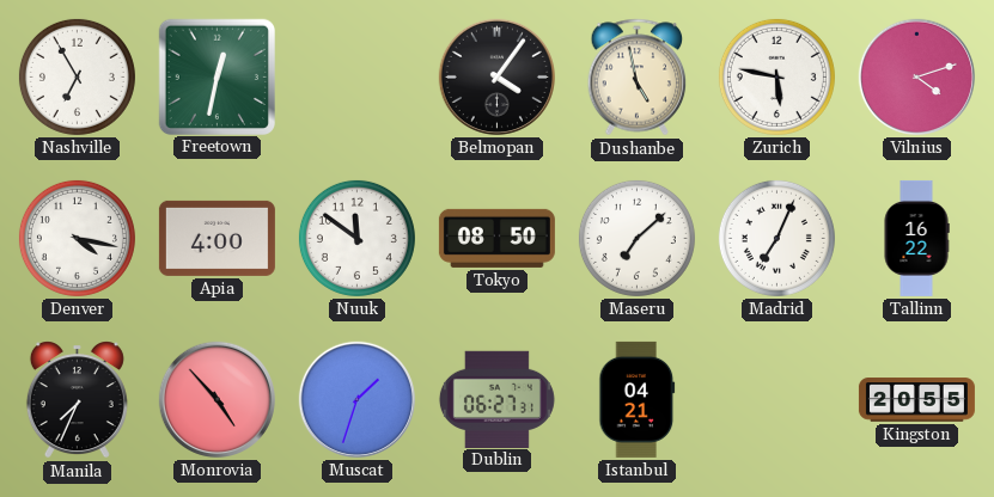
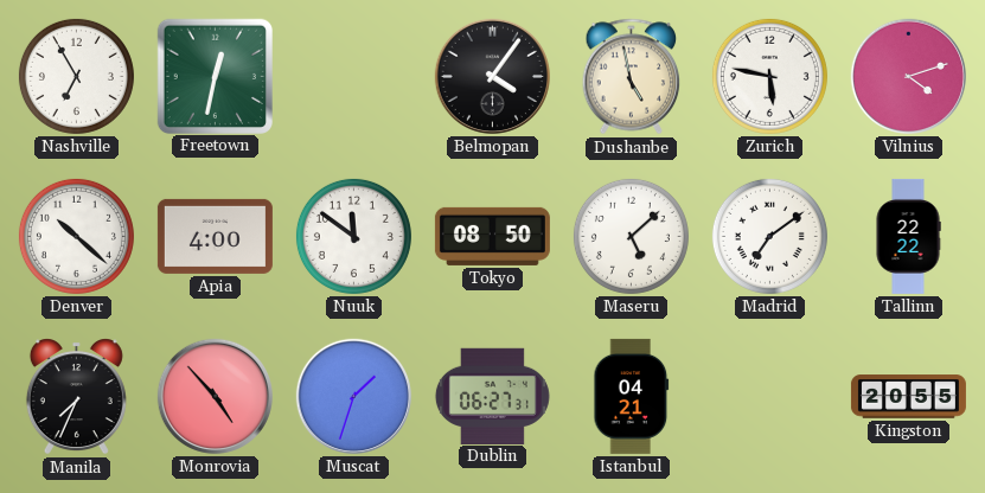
Denver: 4:17 -> 10:22 (76, 236)
Maseru: 7:08 -> 5:08 (631, 236)
Madrid: 7:04 -> 7:09 (769, 236)
Tallinn: 16:22 -> 22:22 (908, 236)
